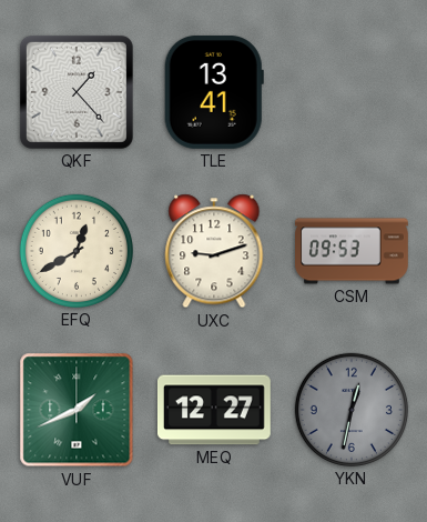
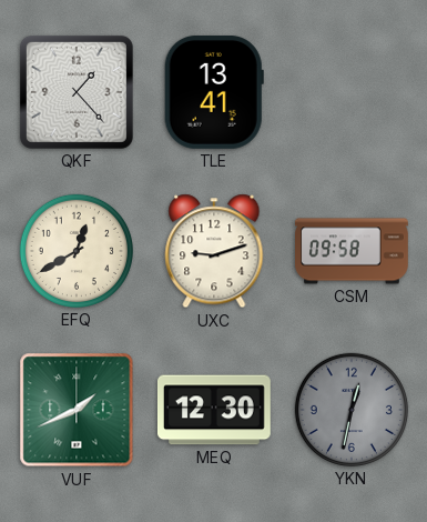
CSM: 09:53 -> 09:58 (353, 251)
MEQ: 12:27 -> 12:30 (214, 410)
